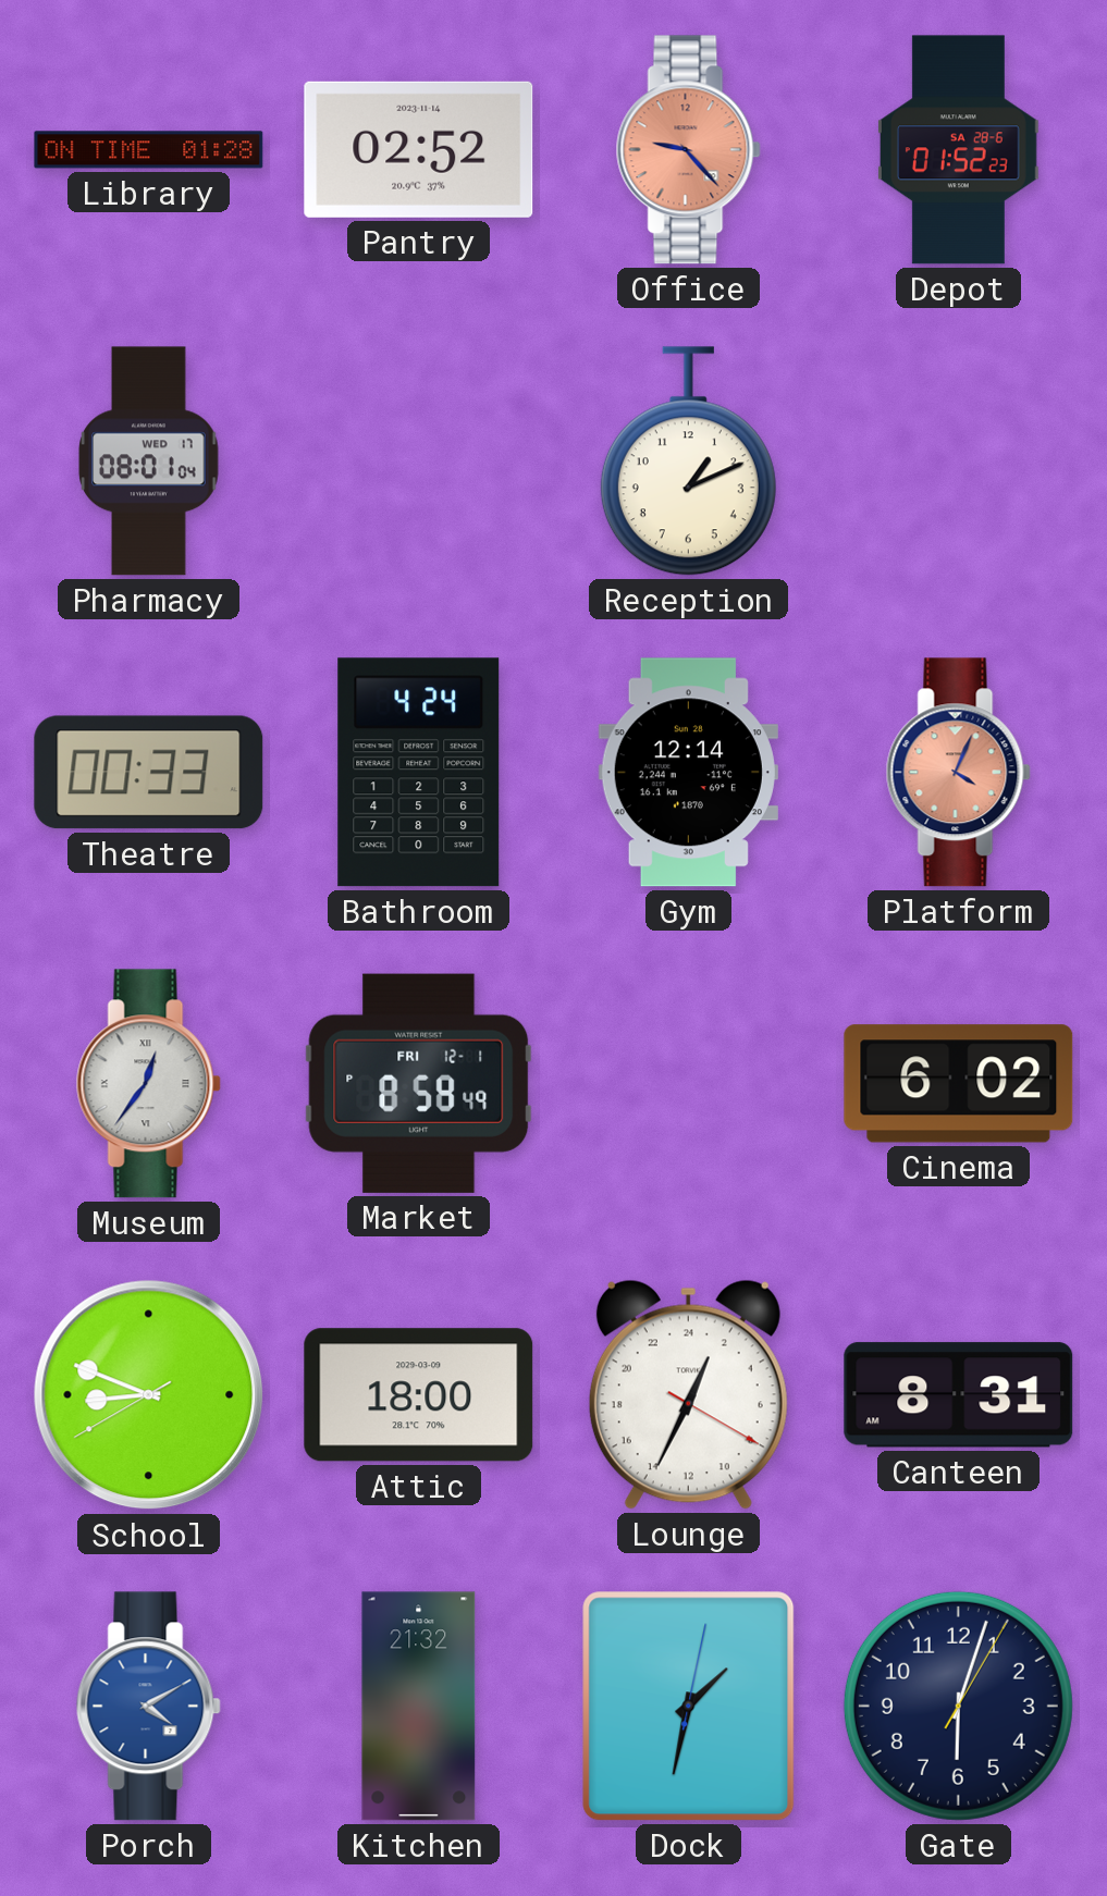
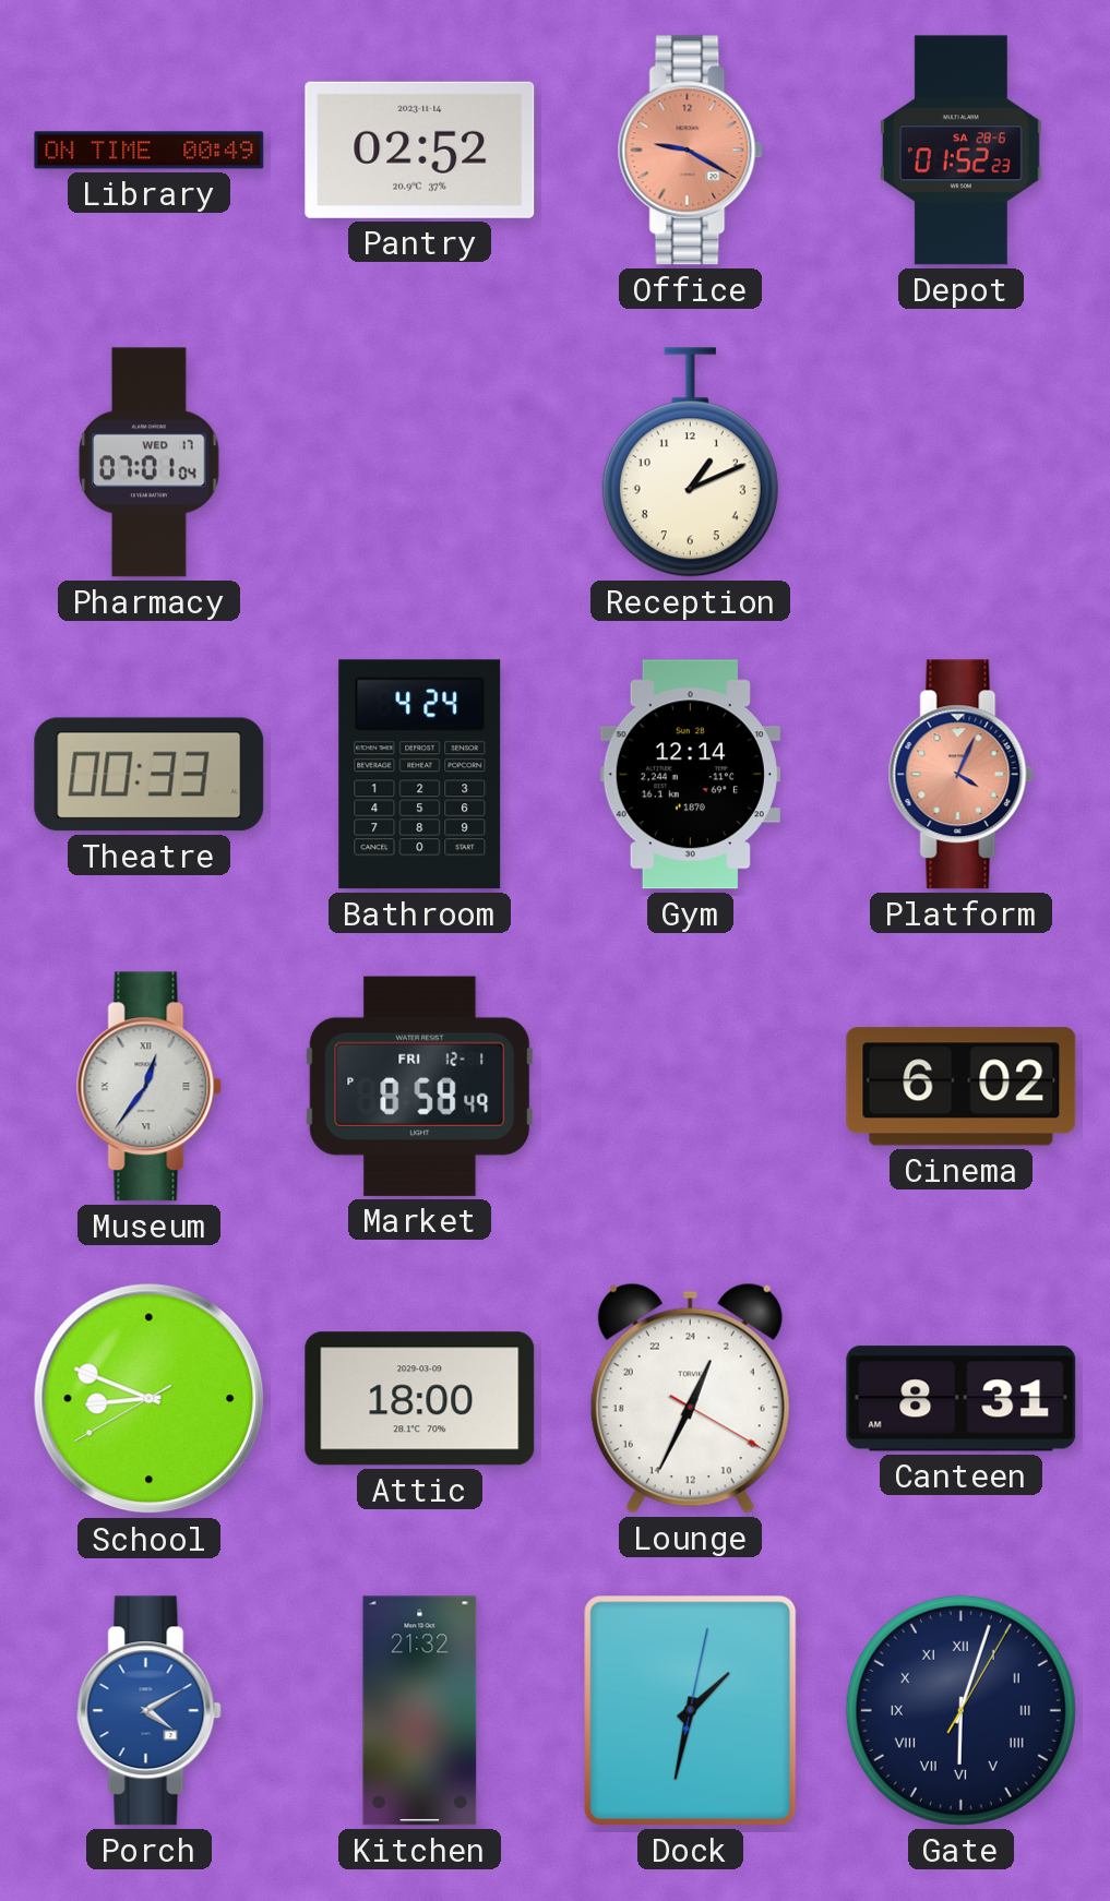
Library: 01:28 -> 00:49 (150, 151)
Office: 9:23 -> 9:20 (690, 151)
Pharmacy: 08:01 -> 07:01 (150, 463)
Gate numerals: Arabic -> Roman (960, 1710)
